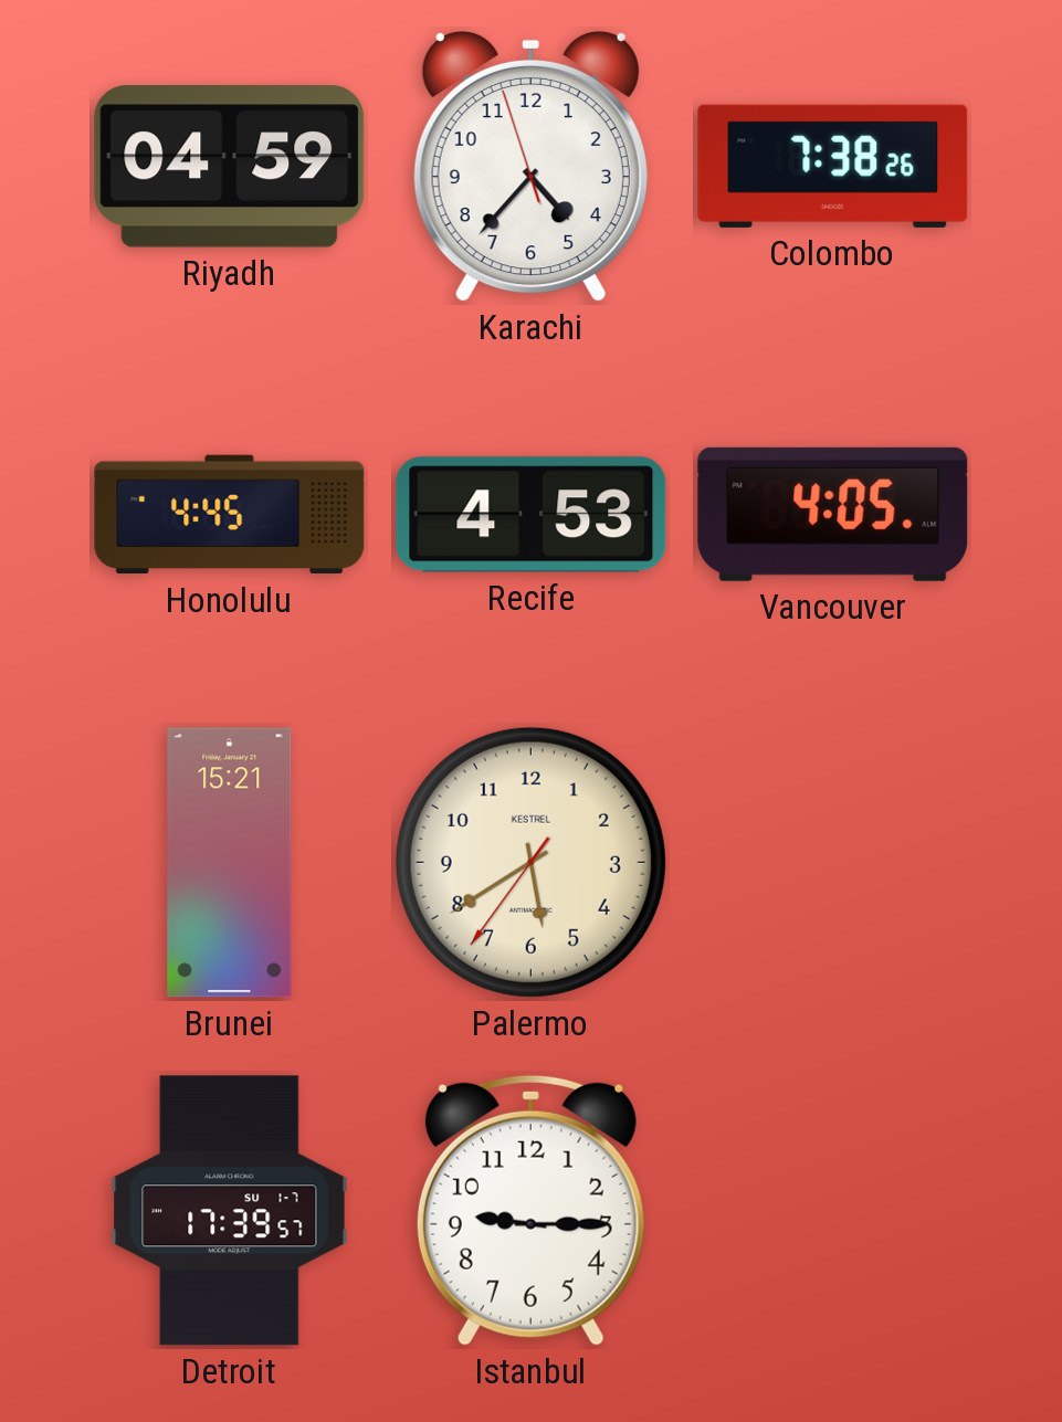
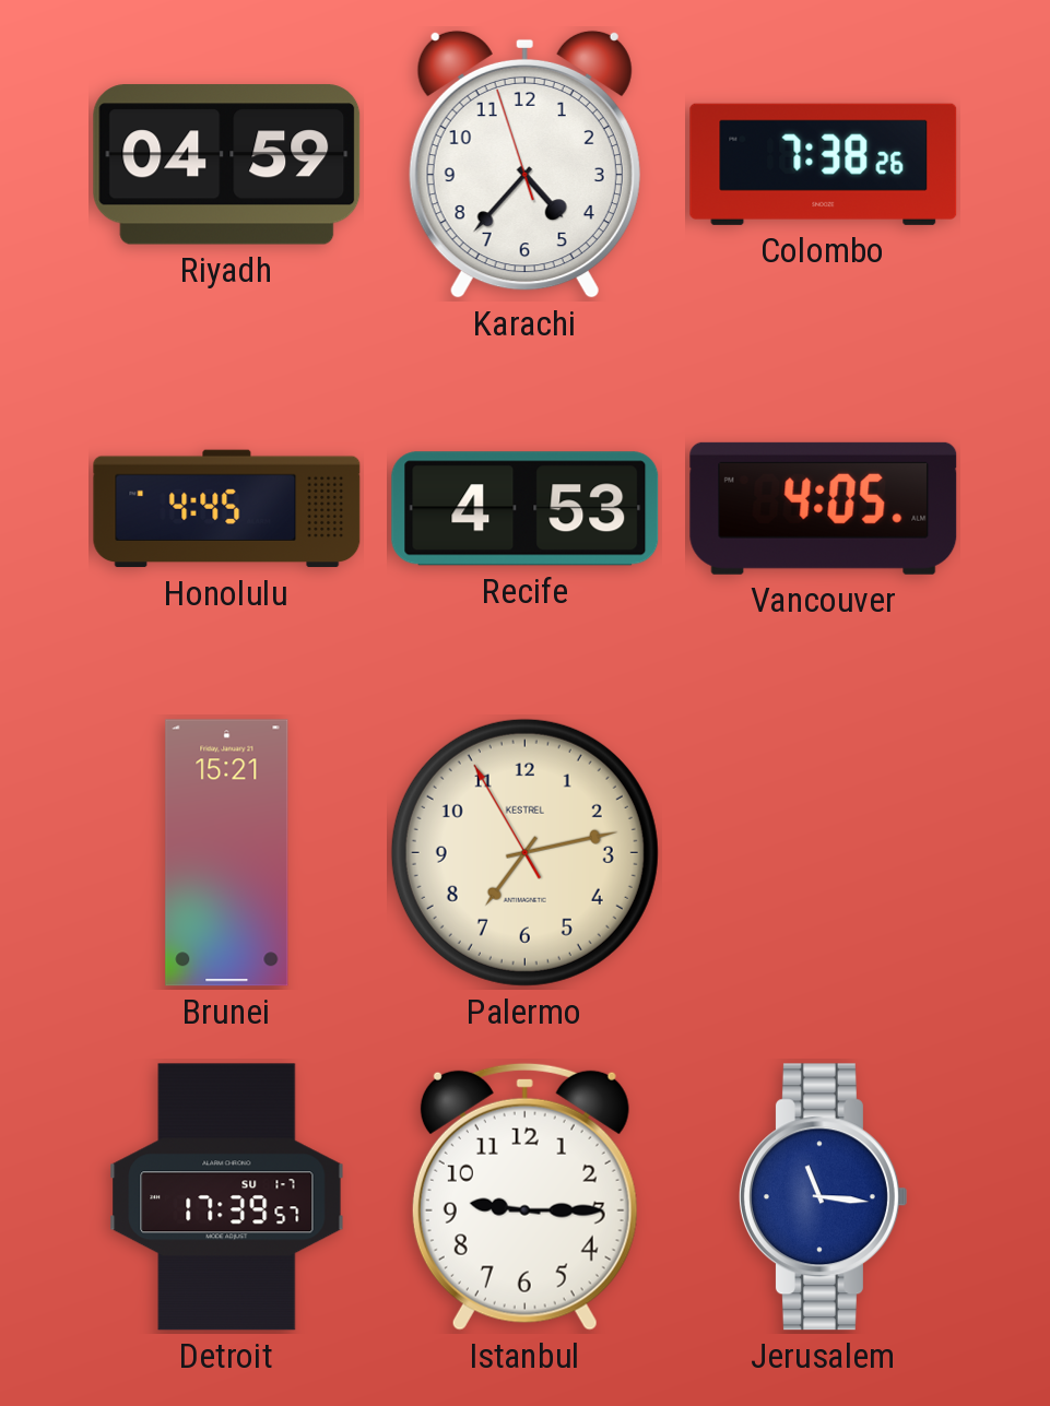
Palermo: 5:39 -> 7:12 (524, 852)
Jerusalem: none -> 11:16 (823, 1197)
